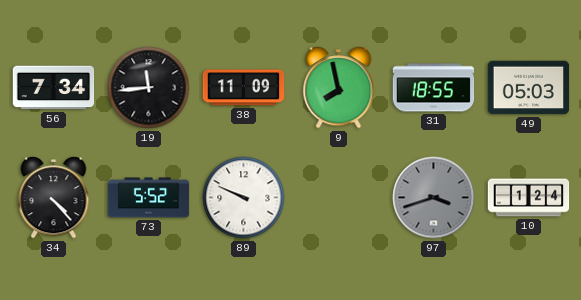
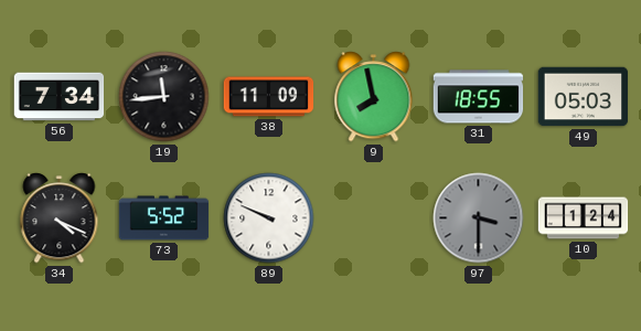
34: 4:23 -> 4:19 (60, 218)
97: 3:42 -> 3:30 (479, 218)
